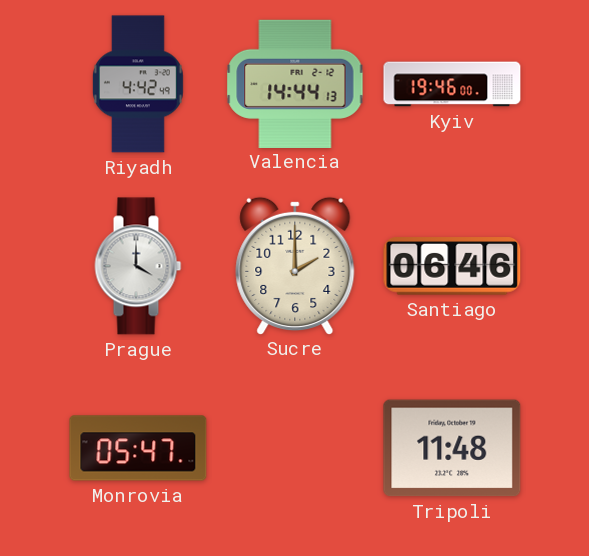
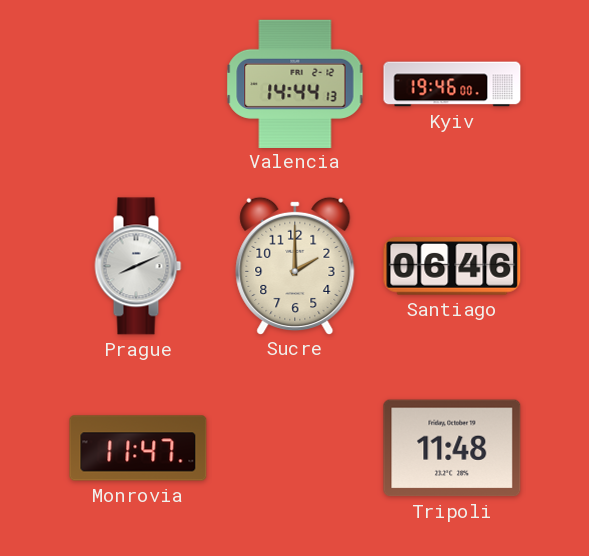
Riyadh: 4:42 -> none (138, 84)
Prague: 4:00 -> 8:11 (138, 266)
Monrovia: 05:47 -> 11:47 (138, 448)
